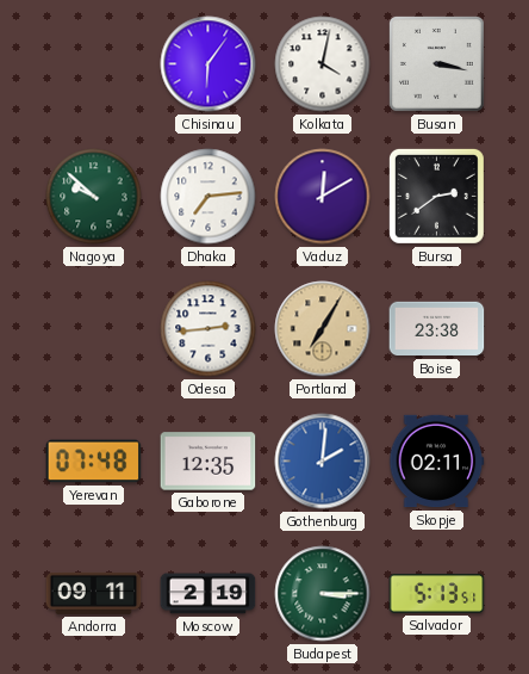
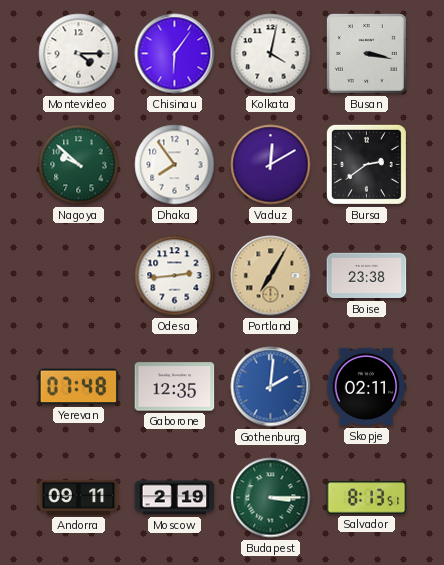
Montevideo: none -> 4:15 (79, 54)
Dhaka: 7:14 -> 7:54 (175, 165)
Salvador: 5:13 -> 8:13 (367, 498)
